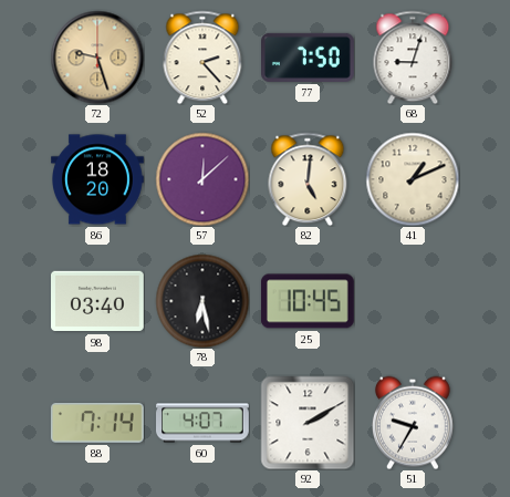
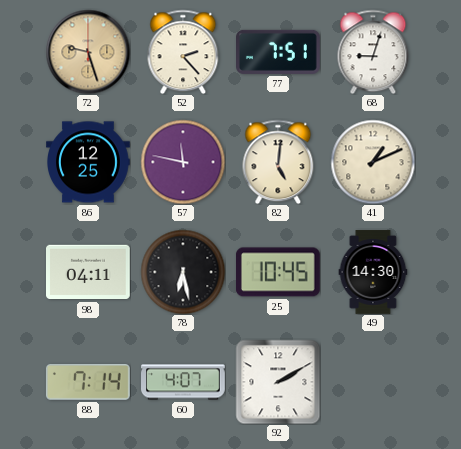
77: 7:50 -> 7:51 (279, 52)
86: 18:20 -> 12:25 (89, 162)
57: 12:08 -> 11:47 (183, 162)
98: 03:40 -> 04:11 (89, 272)
49: none -> 14:30 (373, 272)
51: 9:35 -> none (413, 423)
